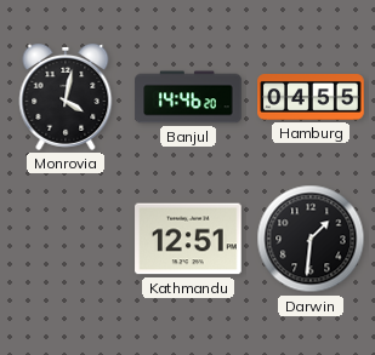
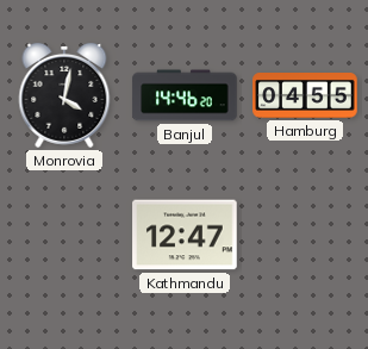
Kathmandu: 12:51 -> 12:47 (185, 235)
Darwin: 1:31 -> none (311, 239)
